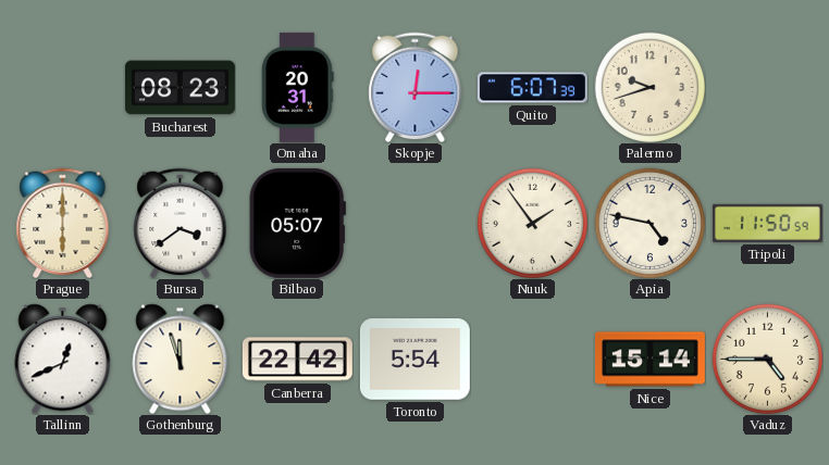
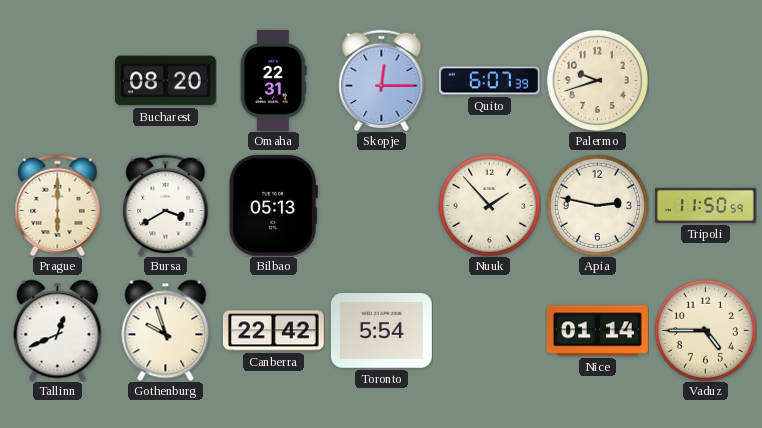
Bucharest: 08:23 -> 08:20 (165, 81)
Omaha: 20:31 -> 22:31 (274, 80)
Bursa: 3:39 -> 3:40 (166, 205)
Bilbao: 05:07 -> 05:13 (273, 205)
Nuuk: 1:54 -> 1:53 (489, 205)
Apia: 4:47 -> 2:47 (597, 205)
Gothenburg: 11:57 -> 9:57 (166, 330)
Nice: 15:14 -> 01:14 (597, 331)
